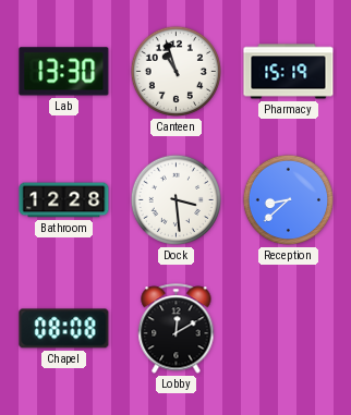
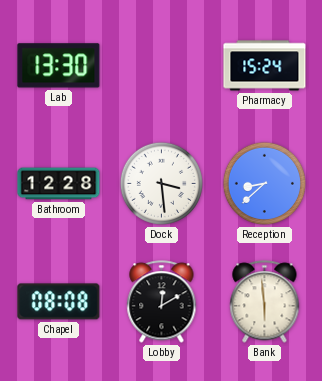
Canteen: 10:57 -> none (175, 71)
Pharmacy: 15:19 -> 15:24 (265, 66)
Bank: none -> 5:59 (265, 302)
